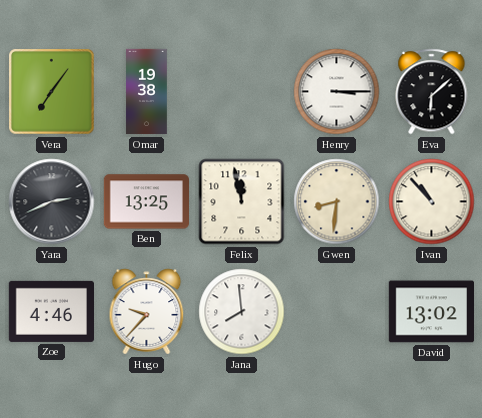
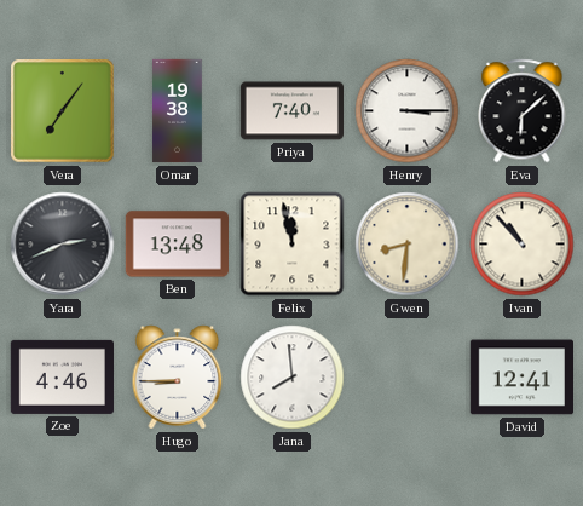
Priya: none -> 7:40 (291, 111)
Ben: 13:25 -> 13:48 (177, 245)
Hugo: 9:37 -> 8:45 (178, 378)
David: 13:02 -> 12:41 (521, 378)
